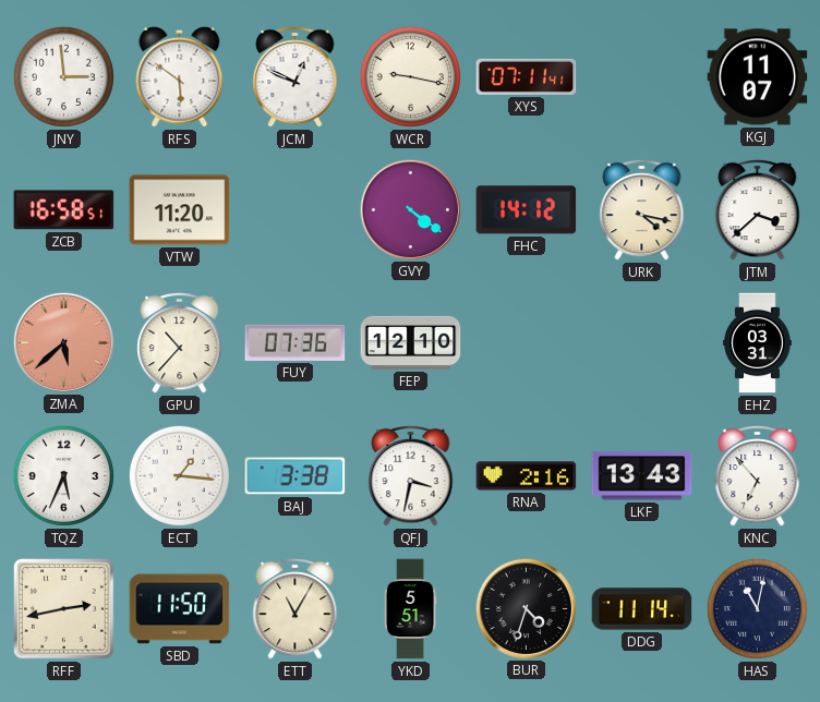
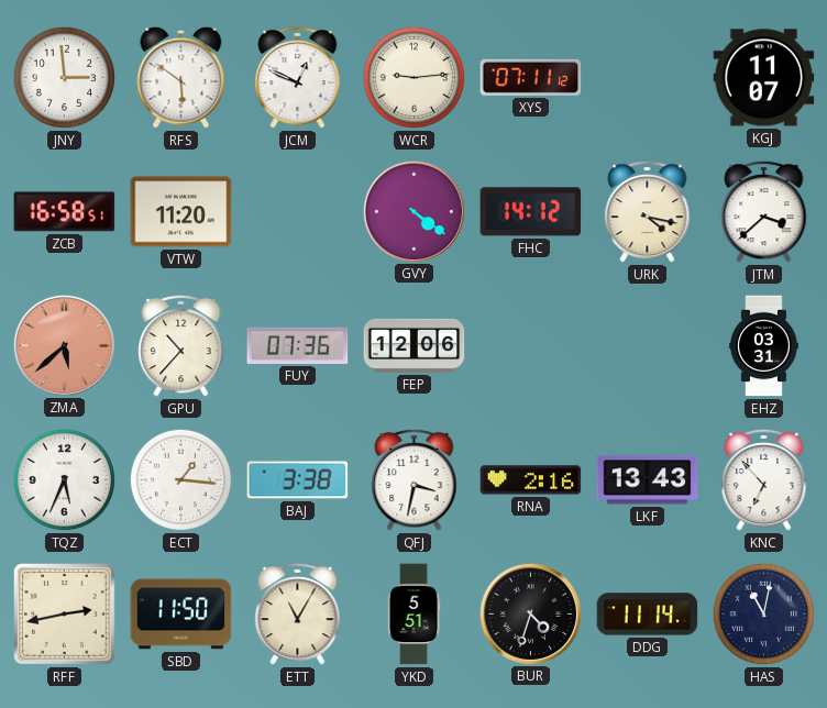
WCR: 9:17 -> 9:14 (413, 77)
XYS: 07:11:41 -> 07:11:12 (531, 77)
FEP: 12:10 -> 12:06 (415, 345)
